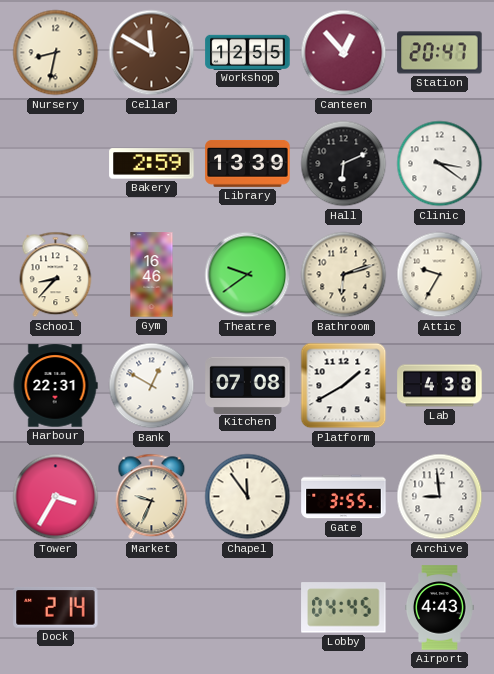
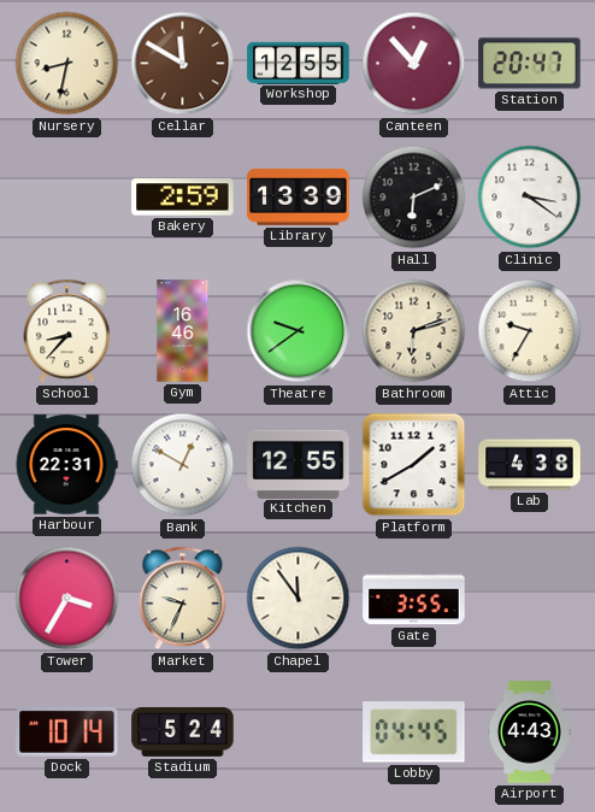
Kitchen: 07:08 -> 12:55 (299, 464)
Archive: 8:59 -> none (440, 497)
Dock: 2:14 -> 10:14 (67, 731)
Stadium: none -> 5:24 (183, 731)
